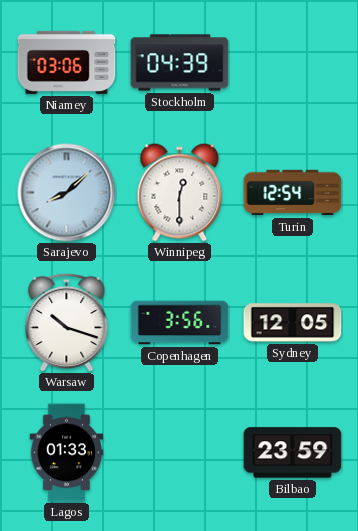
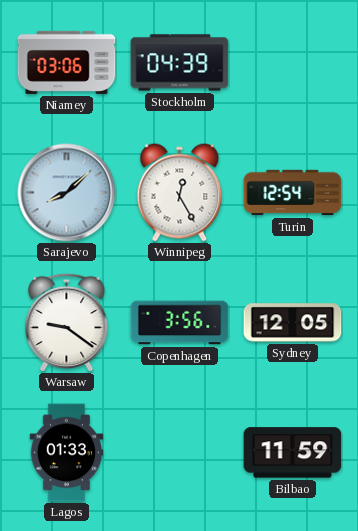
Winnipeg: 12:30 -> 12:25 (180, 193)
Warsaw: 10:18 -> 9:21 (67, 322)
Bilbao: 23:59 -> 11:59 (293, 453)
